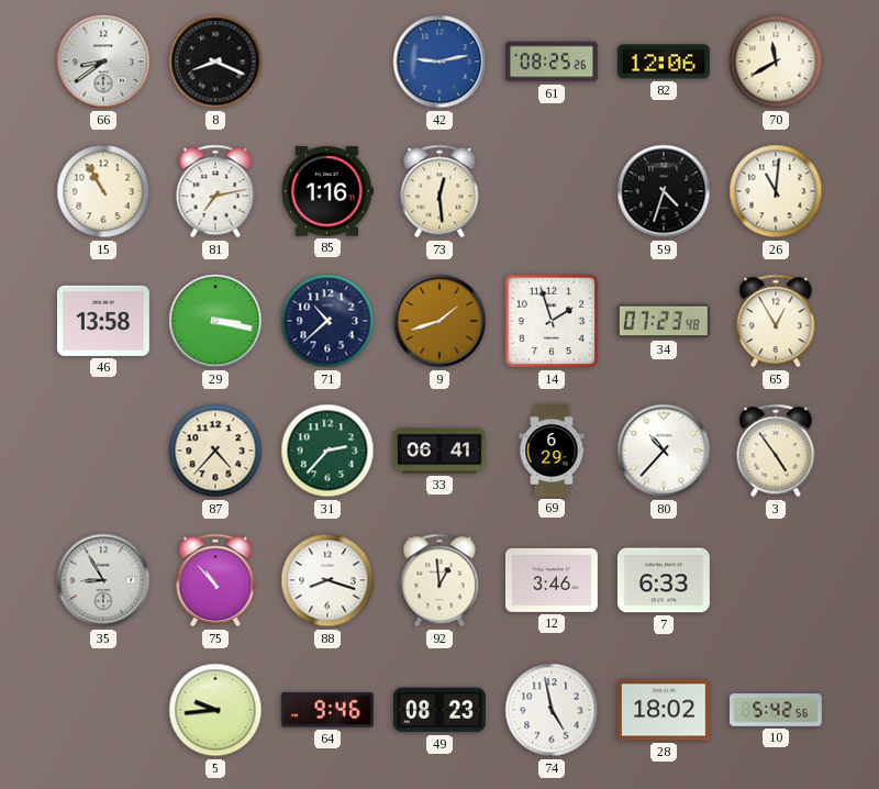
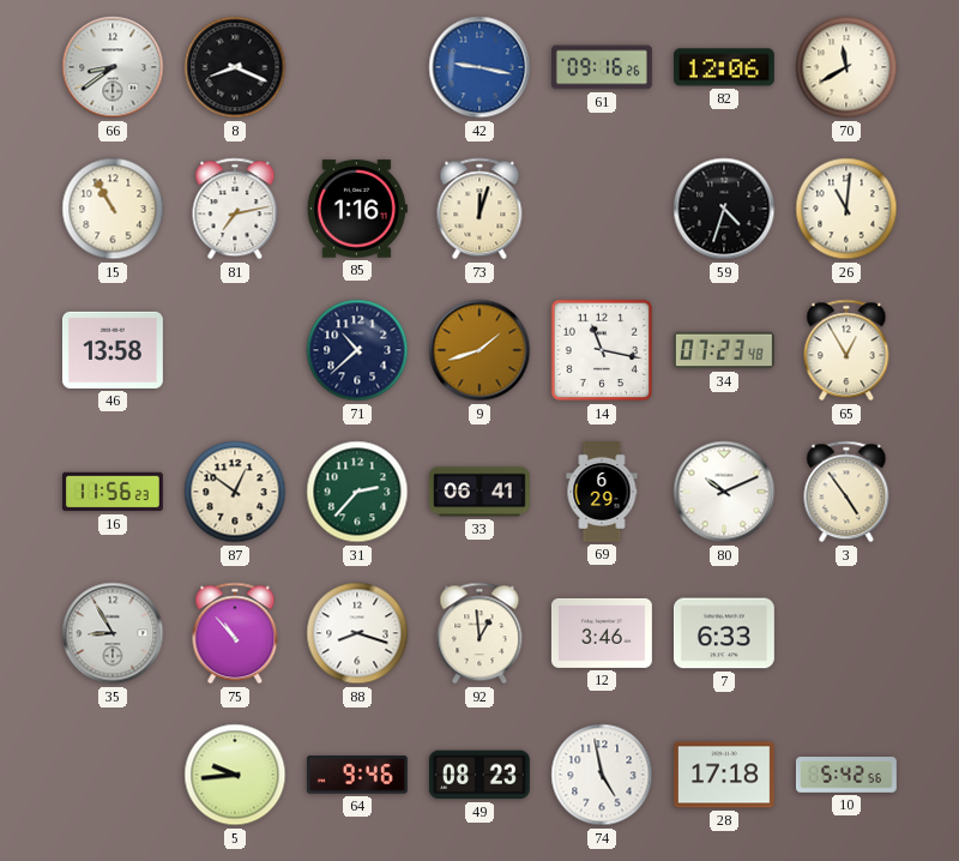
42: 9:13 -> 9:17 (479, 67)
61: 08:25 -> 09:16 (603, 67)
73: 12:29 -> 12:03 (479, 209)
29: 3:17 -> none (215, 321)
14: 1:57 -> 11:17 (602, 350)
16: none -> 11:56 (114, 492)
87: 4:37 -> 12:51 (235, 492)
80: 10:37 -> 10:11 (724, 492)
28: 18:02 -> 17:18 (724, 775)
